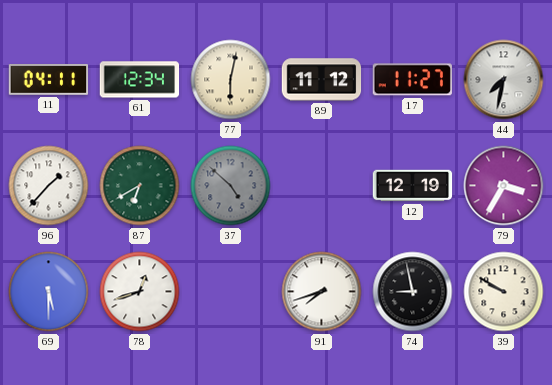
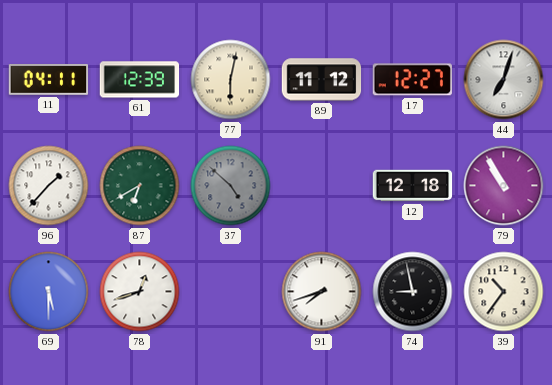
61: 12:34 -> 12:39 (140, 80)
17: 11:27 -> 12:27 (412, 80)
44: 7:32 -> 7:03 (504, 80)
12: 12:19 -> 12:18 (413, 186)
79: 3:35 -> 10:55 (504, 186)
39: 9:50 -> 10:36 (504, 292)
